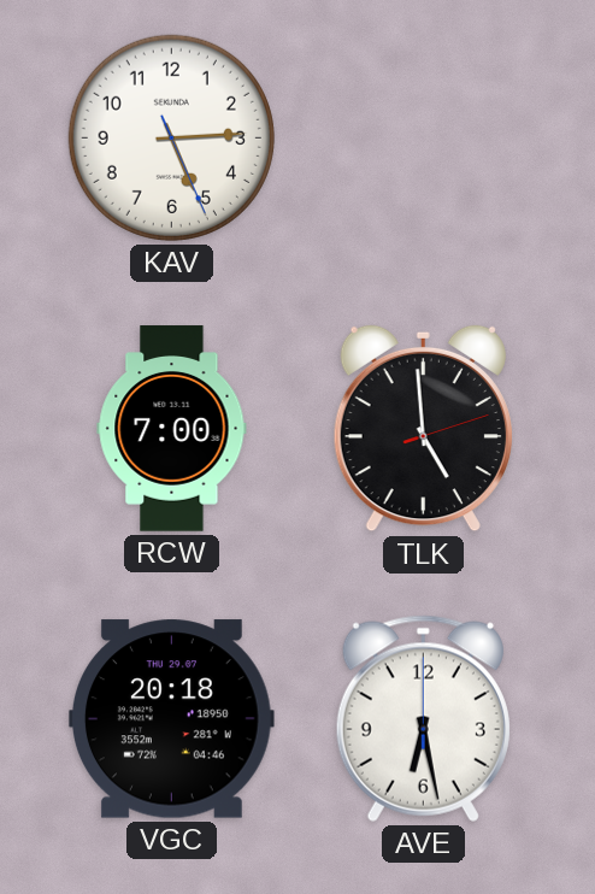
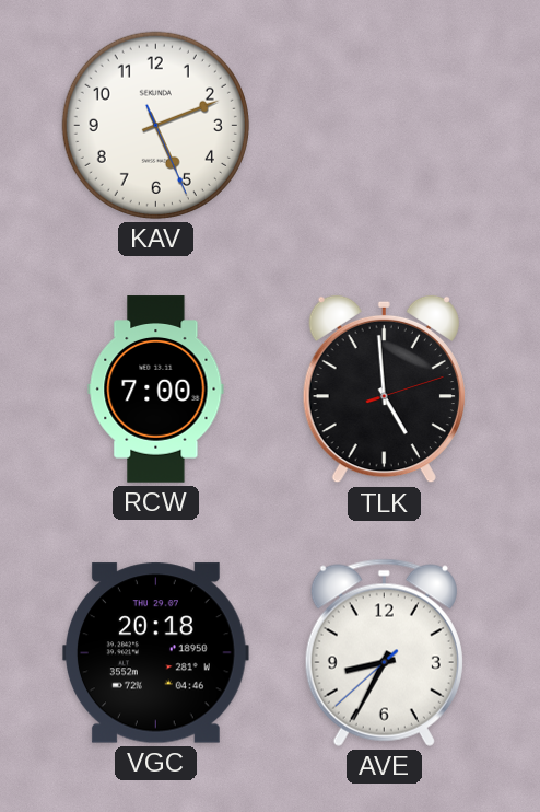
KAV: 5:14 -> 5:11 (155, 125)
AVE: 6:28 -> 8:34 (384, 652)
